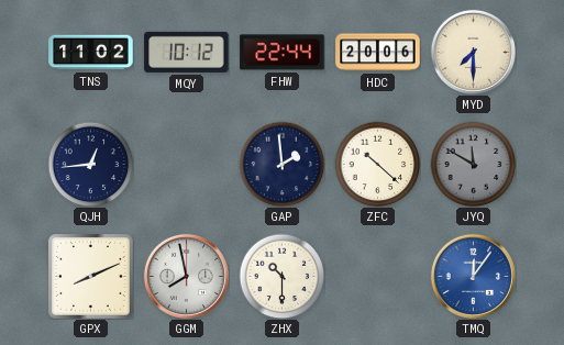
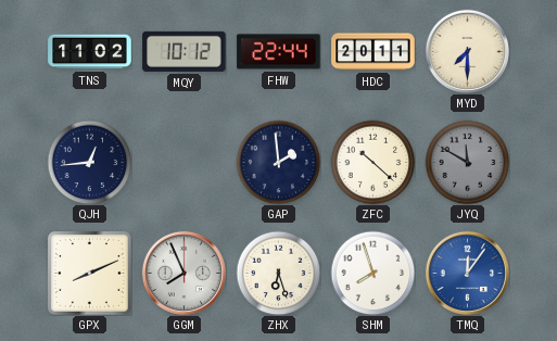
HDC: 20:06 -> 20:11 (374, 52)
GGM: 7:58 -> 7:56 (183, 273)
ZHX: 10:30 -> 6:27 (278, 273)
SHM: none -> 7:57 (372, 273)
